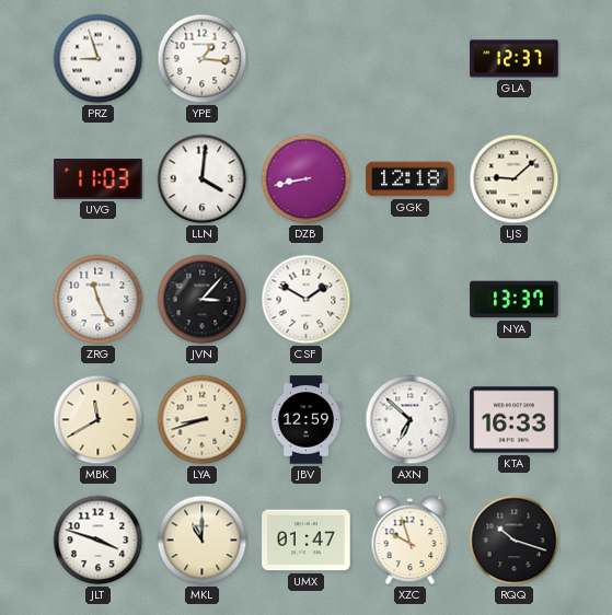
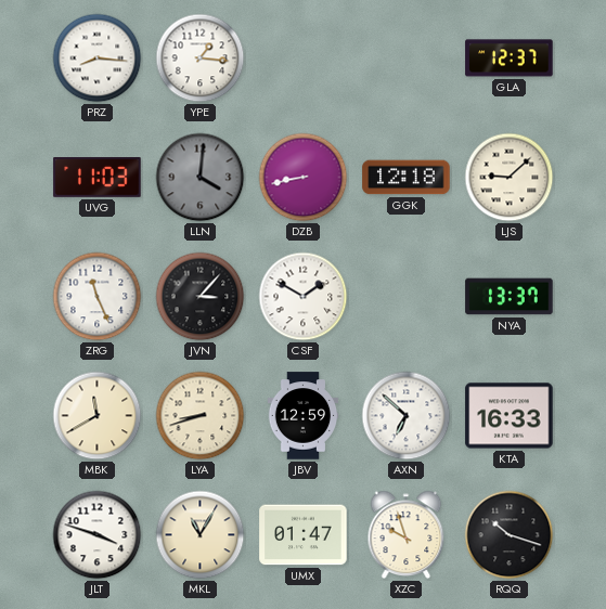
PRZ: 8:57 -> 8:16 (98, 59)
LLN dial: white -> grey (201, 178)
MKL: 11:00 -> 11:05 (201, 535)
